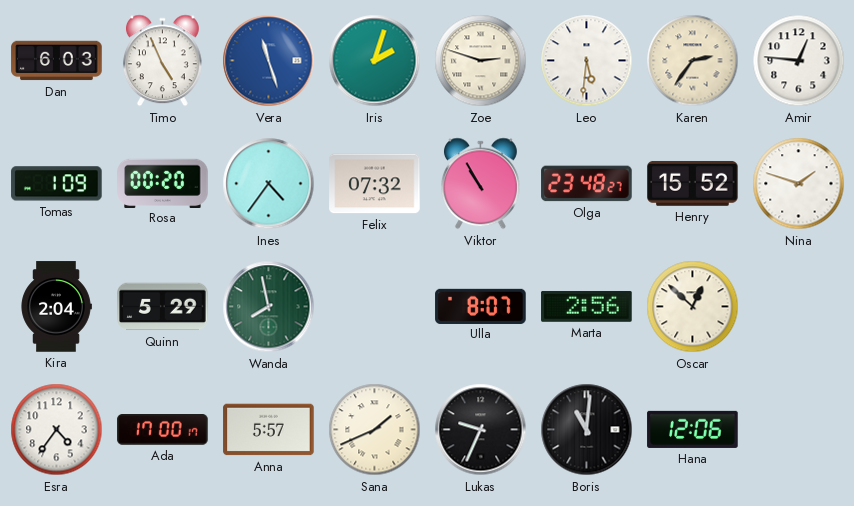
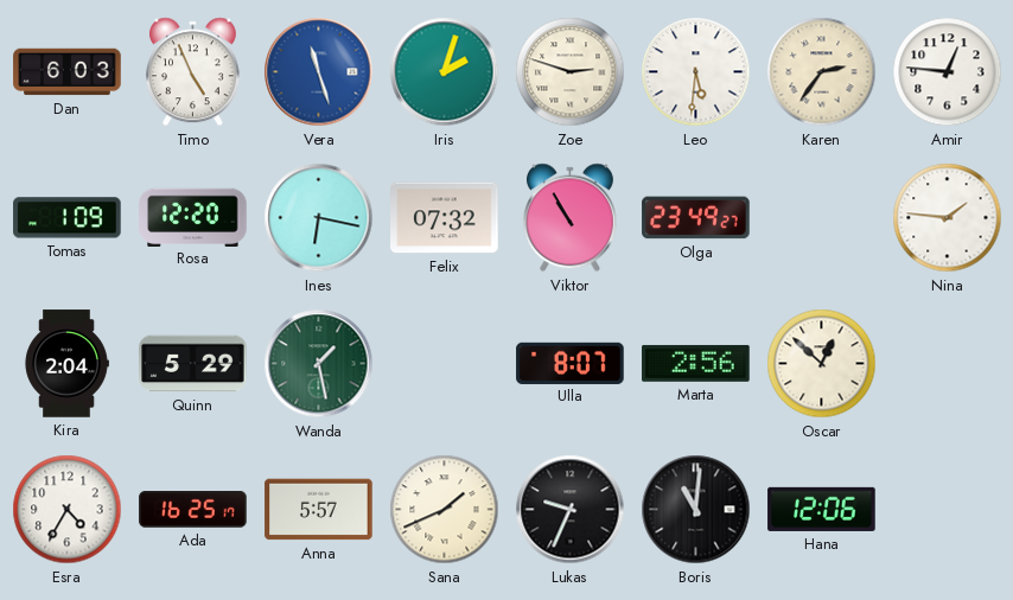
Rosa: 00:20 -> 12:20 (193, 217)
Ines: 4:36 -> 6:17 (319, 218)
Olga: 23:48 -> 23:49 (696, 218)
Henry: 15:52 -> none (693, 183)
Nina: 1:48 -> 1:46 (948, 218)
Wanda: 7:58 -> 1:28 (319, 364)
Esra: 4:36 -> 4:35 (68, 510)
Ada: 17:00 -> 16:25 (193, 510)
